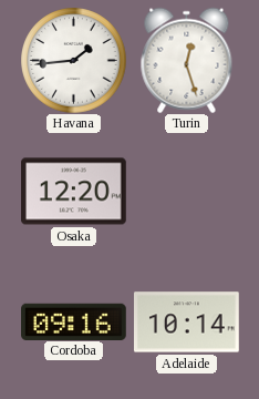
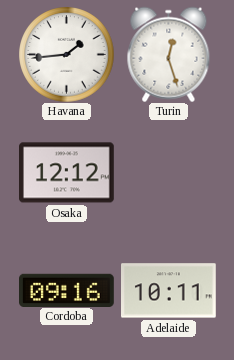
Osaka: 12:20 -> 12:12 (67, 173)
Adelaide: 10:14 -> 10:11 (169, 291)
